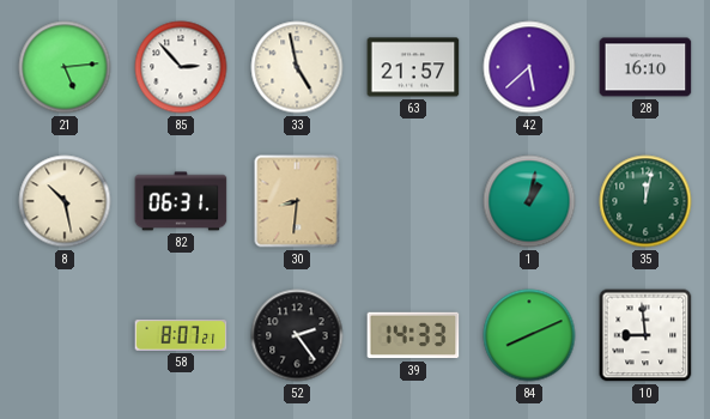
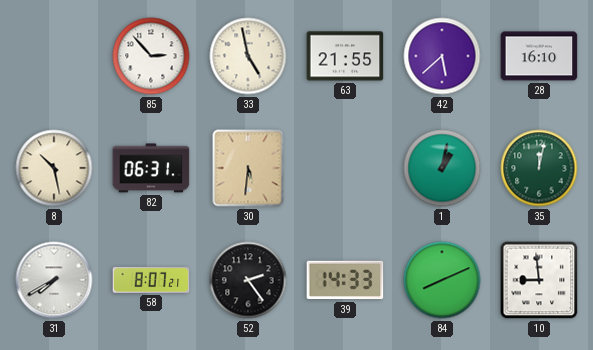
21: 5:14 -> none (65, 67)
63: 21:57 -> 21:55 (345, 56)
30: 8:31 -> 5:31 (248, 168)
31: none -> 7:40 (54, 280)
